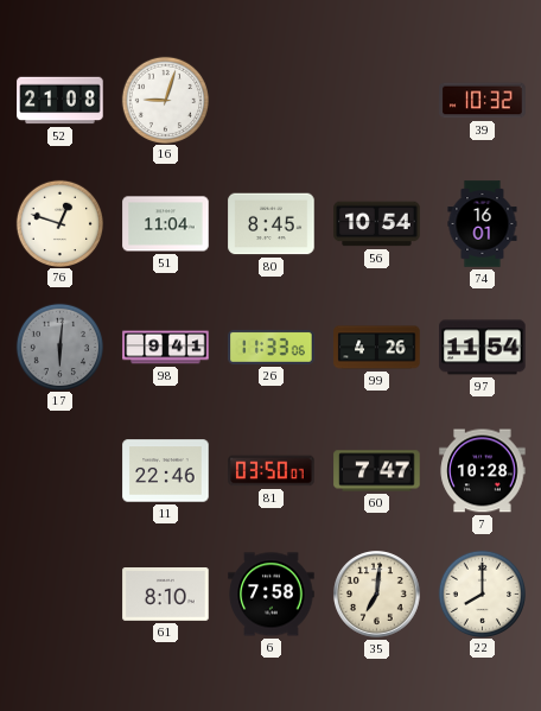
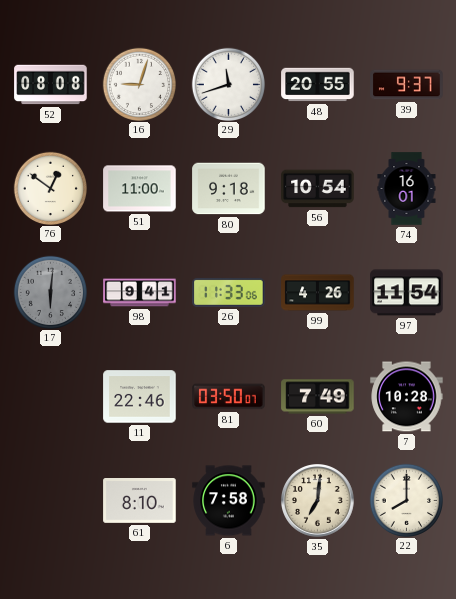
52: 21:08 -> 08:08 (51, 85)
29: none -> 11:42 (228, 84)
48: none -> 20:55 (318, 85)
39: 10:32 -> 9:37 (407, 85)
76: 12:48 -> 12:51 (50, 188)
51: 11:04 -> 11:00 (140, 189)
80: 8:45 -> 9:18 (229, 189)
60: 7:47 -> 7:49 (318, 397)
